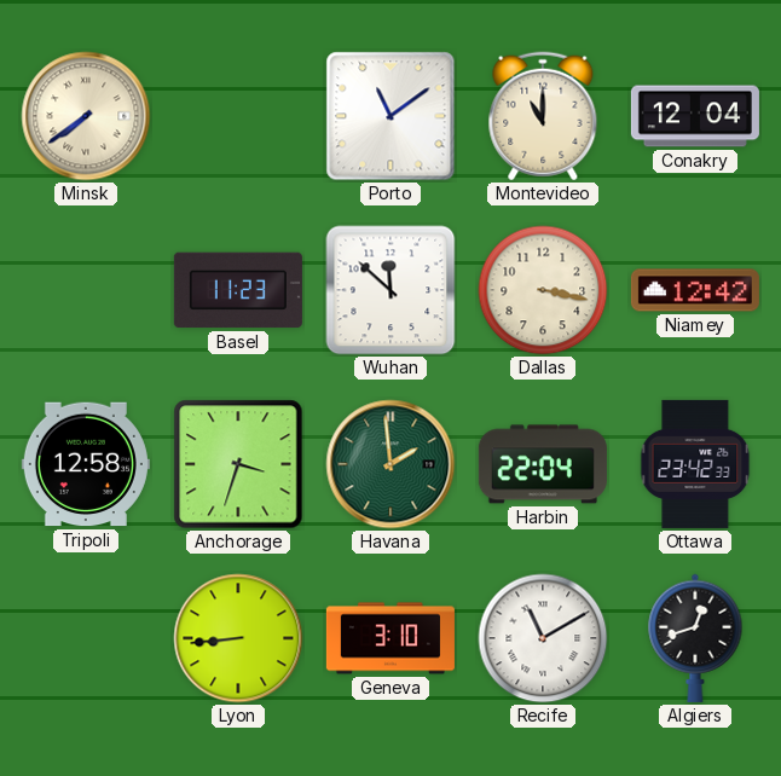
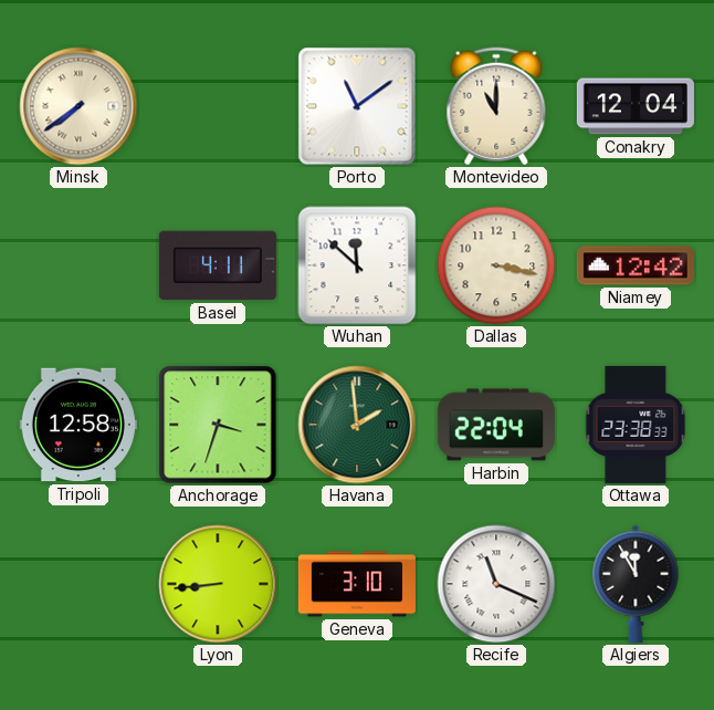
Basel: 11:23 -> 4:11 (218, 265)
Ottawa: 23:42 -> 23:38 (636, 425)
Recife: 11:10 -> 11:19 (496, 584)
Algiers: 12:42 -> 11:55 (636, 584)
